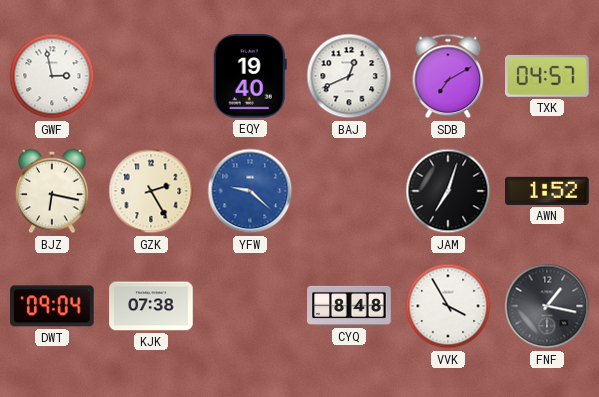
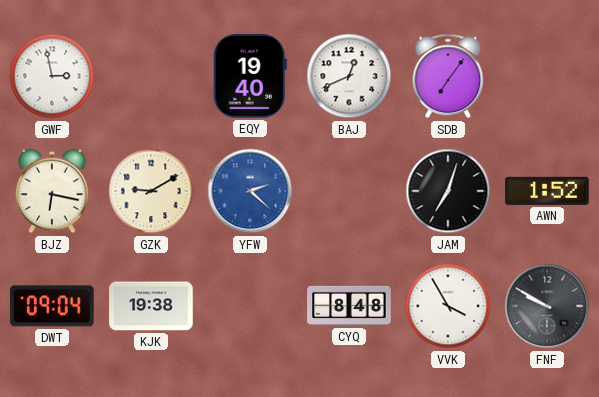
SDB: 7:10 -> 7:06 (448, 76)
TXK: 04:57 -> none (547, 76)
GZK: 2:25 -> 9:10 (151, 191)
YFW: 9:22 -> 2:22 (250, 191)
KJK: 07:38 -> 19:38 (151, 306)
FNF: 1:17 -> 9:50 (547, 306)
